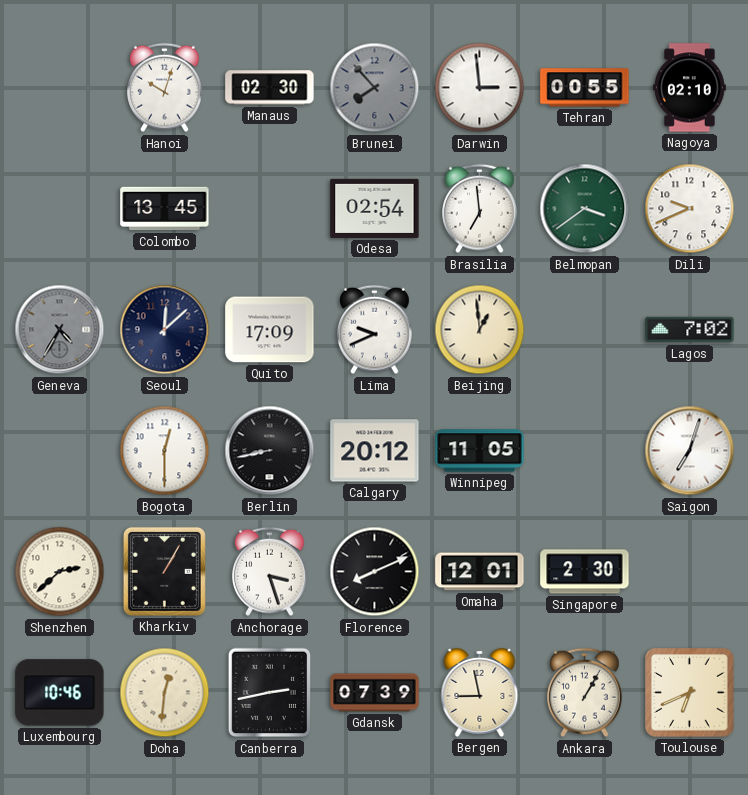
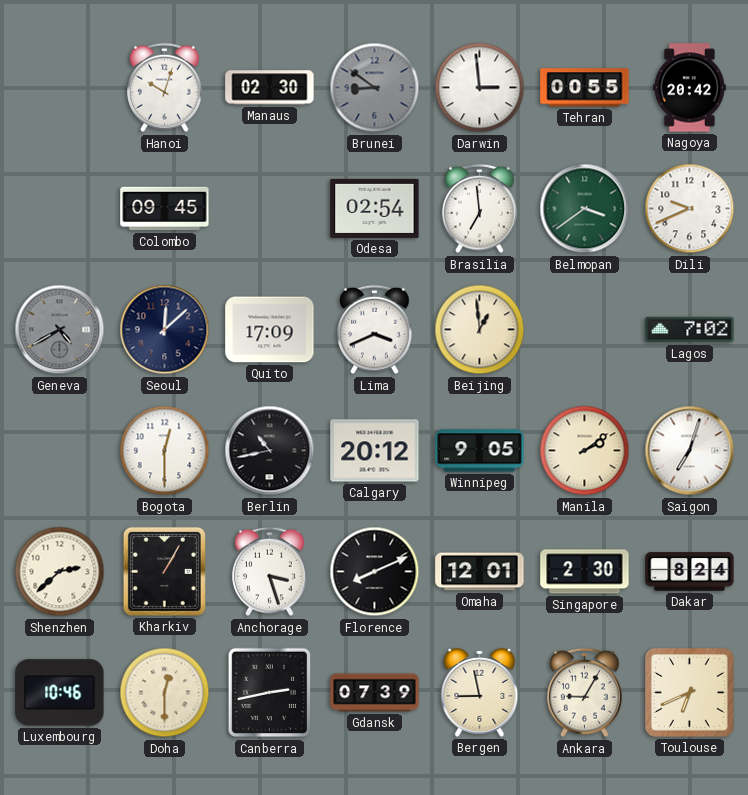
Brunei: 7:53 -> 8:51 (375, 88)
Nagoya: 02:10 -> 20:42 (689, 88)
Colombo: 13:45 -> 09:45 (165, 209)
Geneva: 4:35 -> 4:40 (60, 330)
Lima: 9:41 -> 3:41 (375, 330)
Berlin: 8:43 -> 10:43 (270, 451)
Winnipeg: 11:05 -> 9:05 (480, 451)
Manila: none -> 2:09 (585, 451)
Dakar: none -> 8:24 (690, 572)
Doha: 12:31 -> 12:30 (165, 693)
Ankara: 1:05 -> 9:05 (585, 693)
